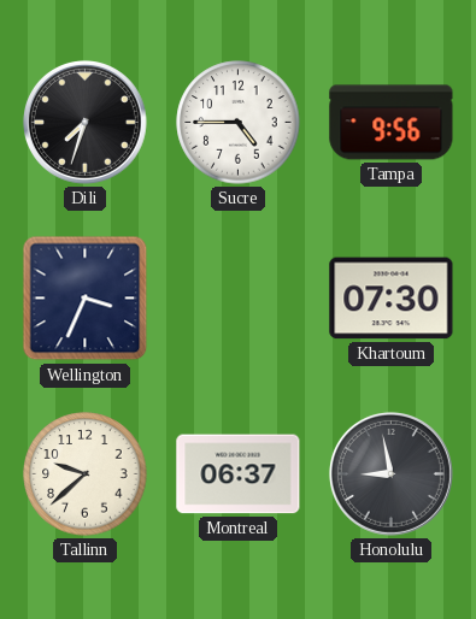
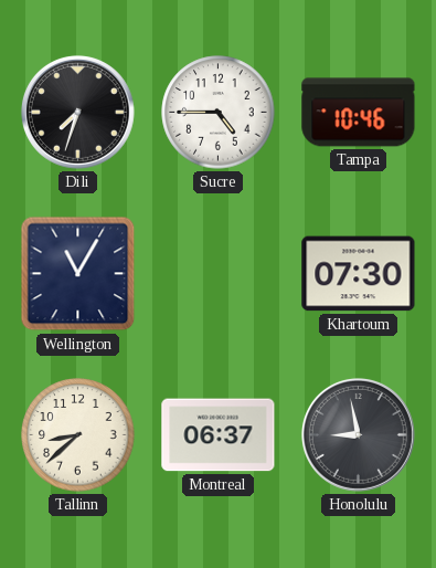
Tampa: 9:56 -> 10:46 (359, 113)
Wellington: 3:34 -> 11:05 (78, 274)
Tallinn: 9:38 -> 8:38 (78, 435)
